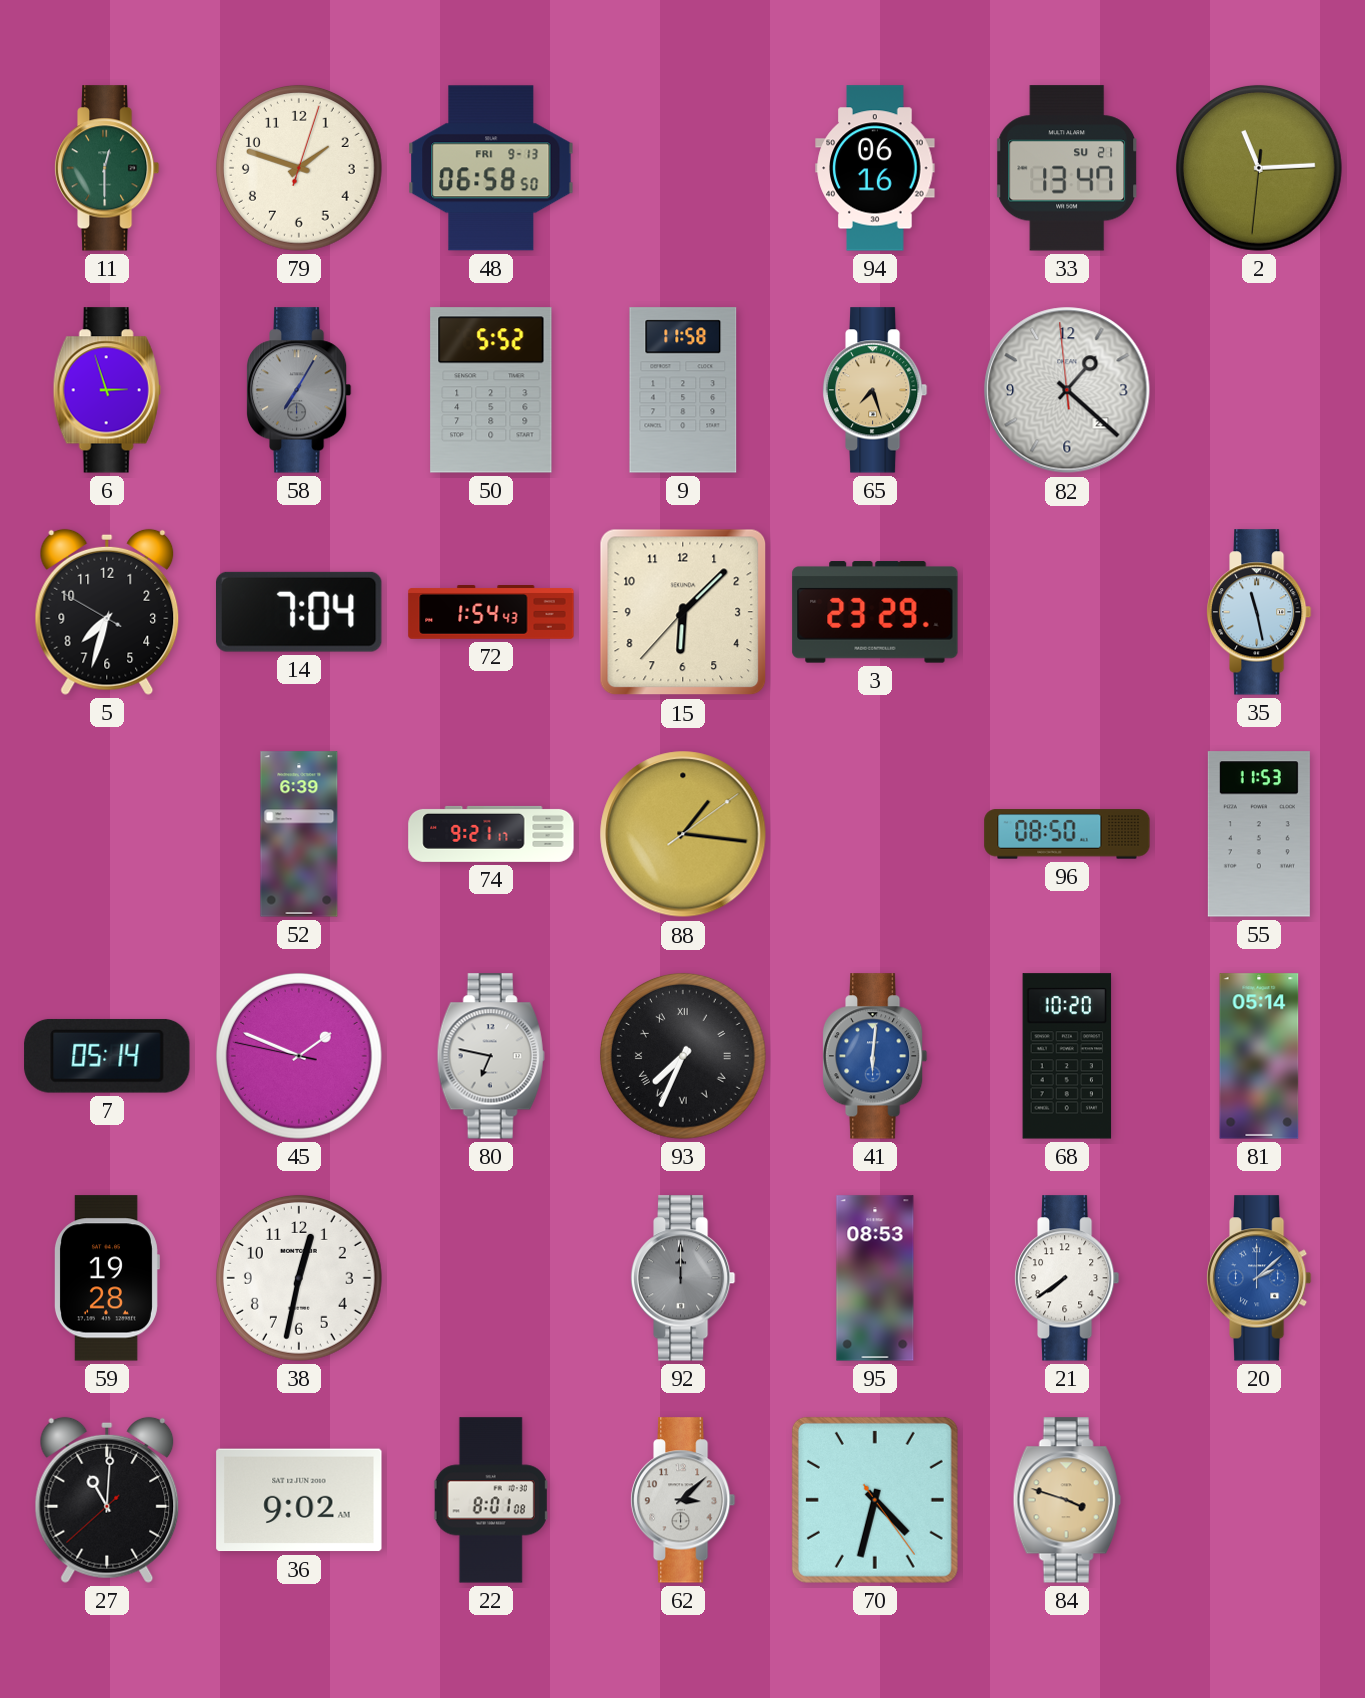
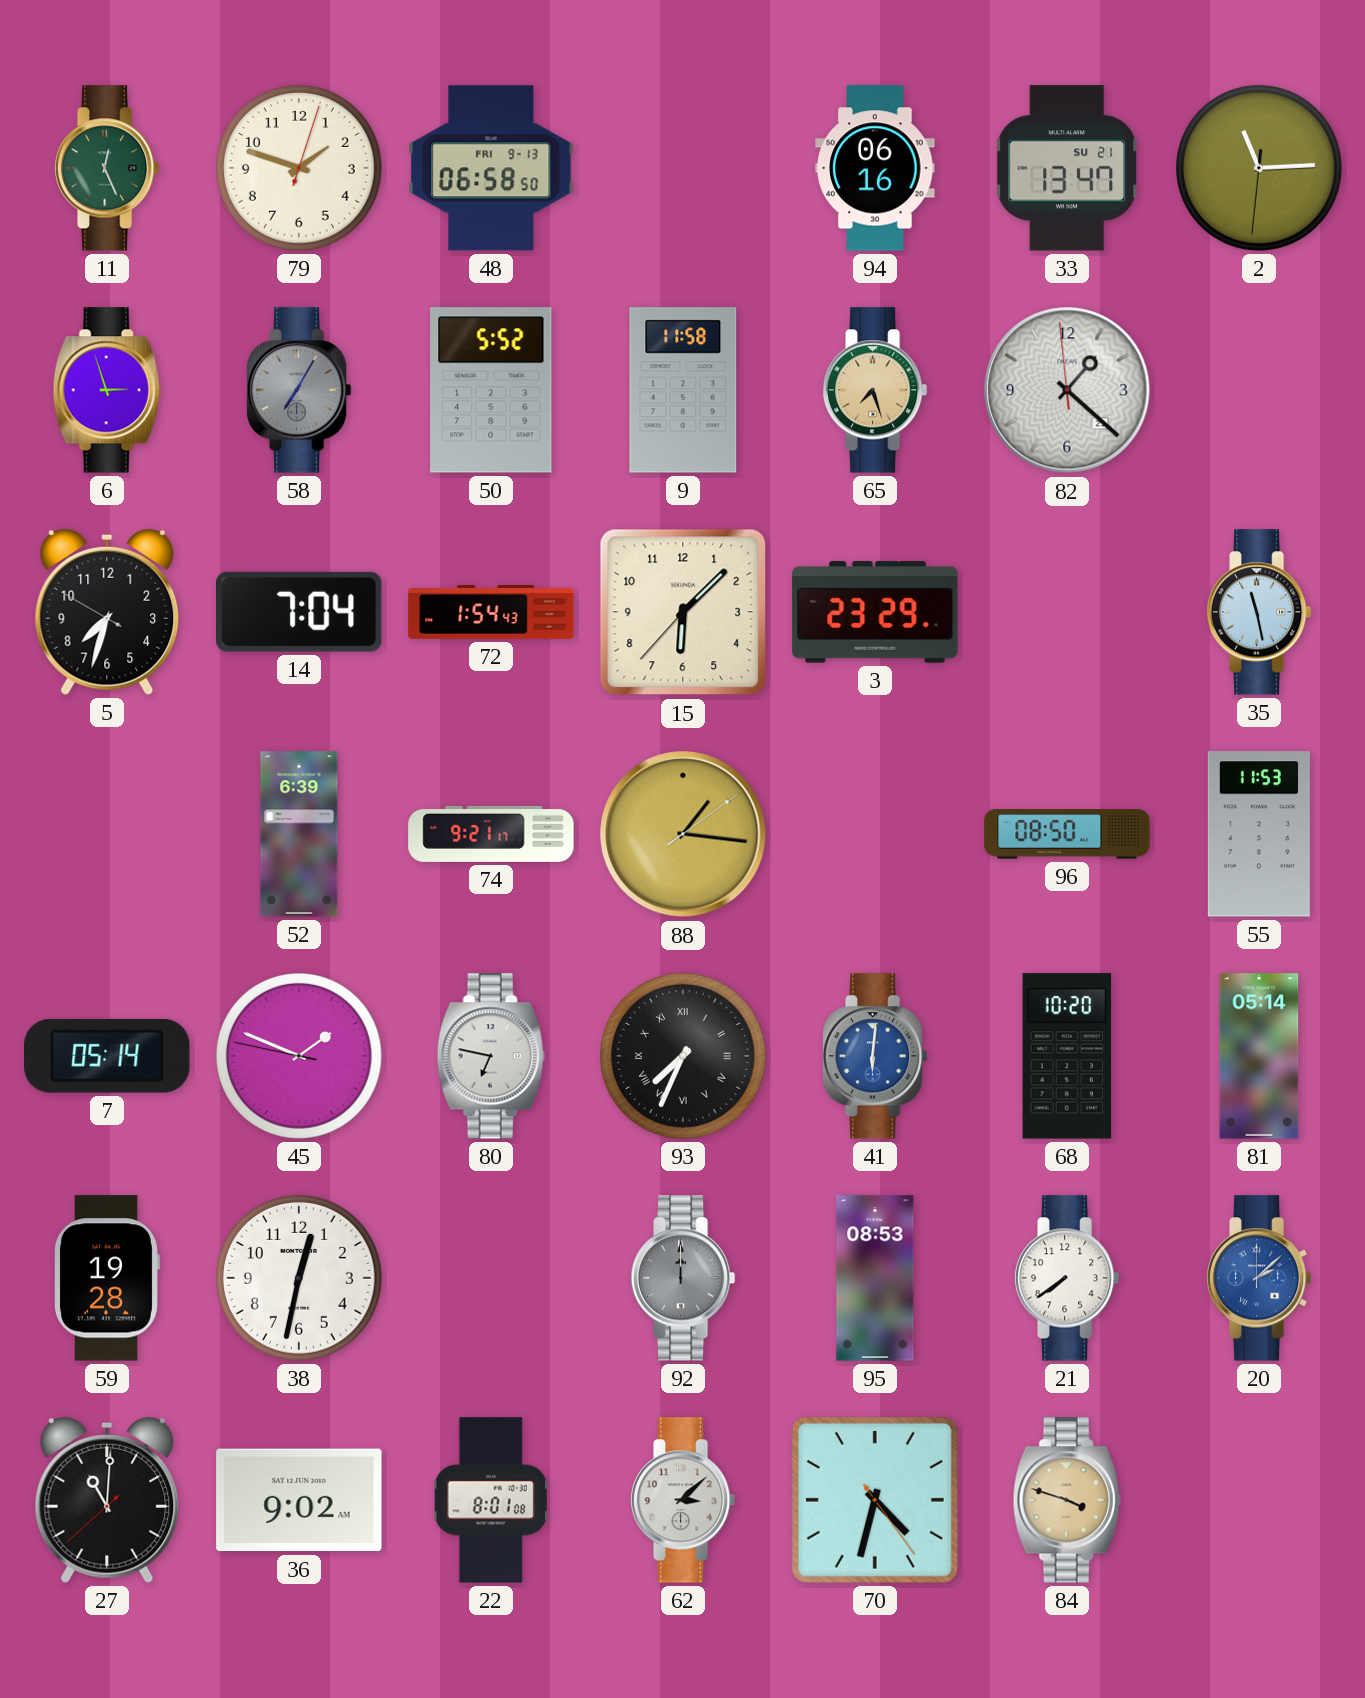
11: 12:30 -> 12:26 (107, 168)
